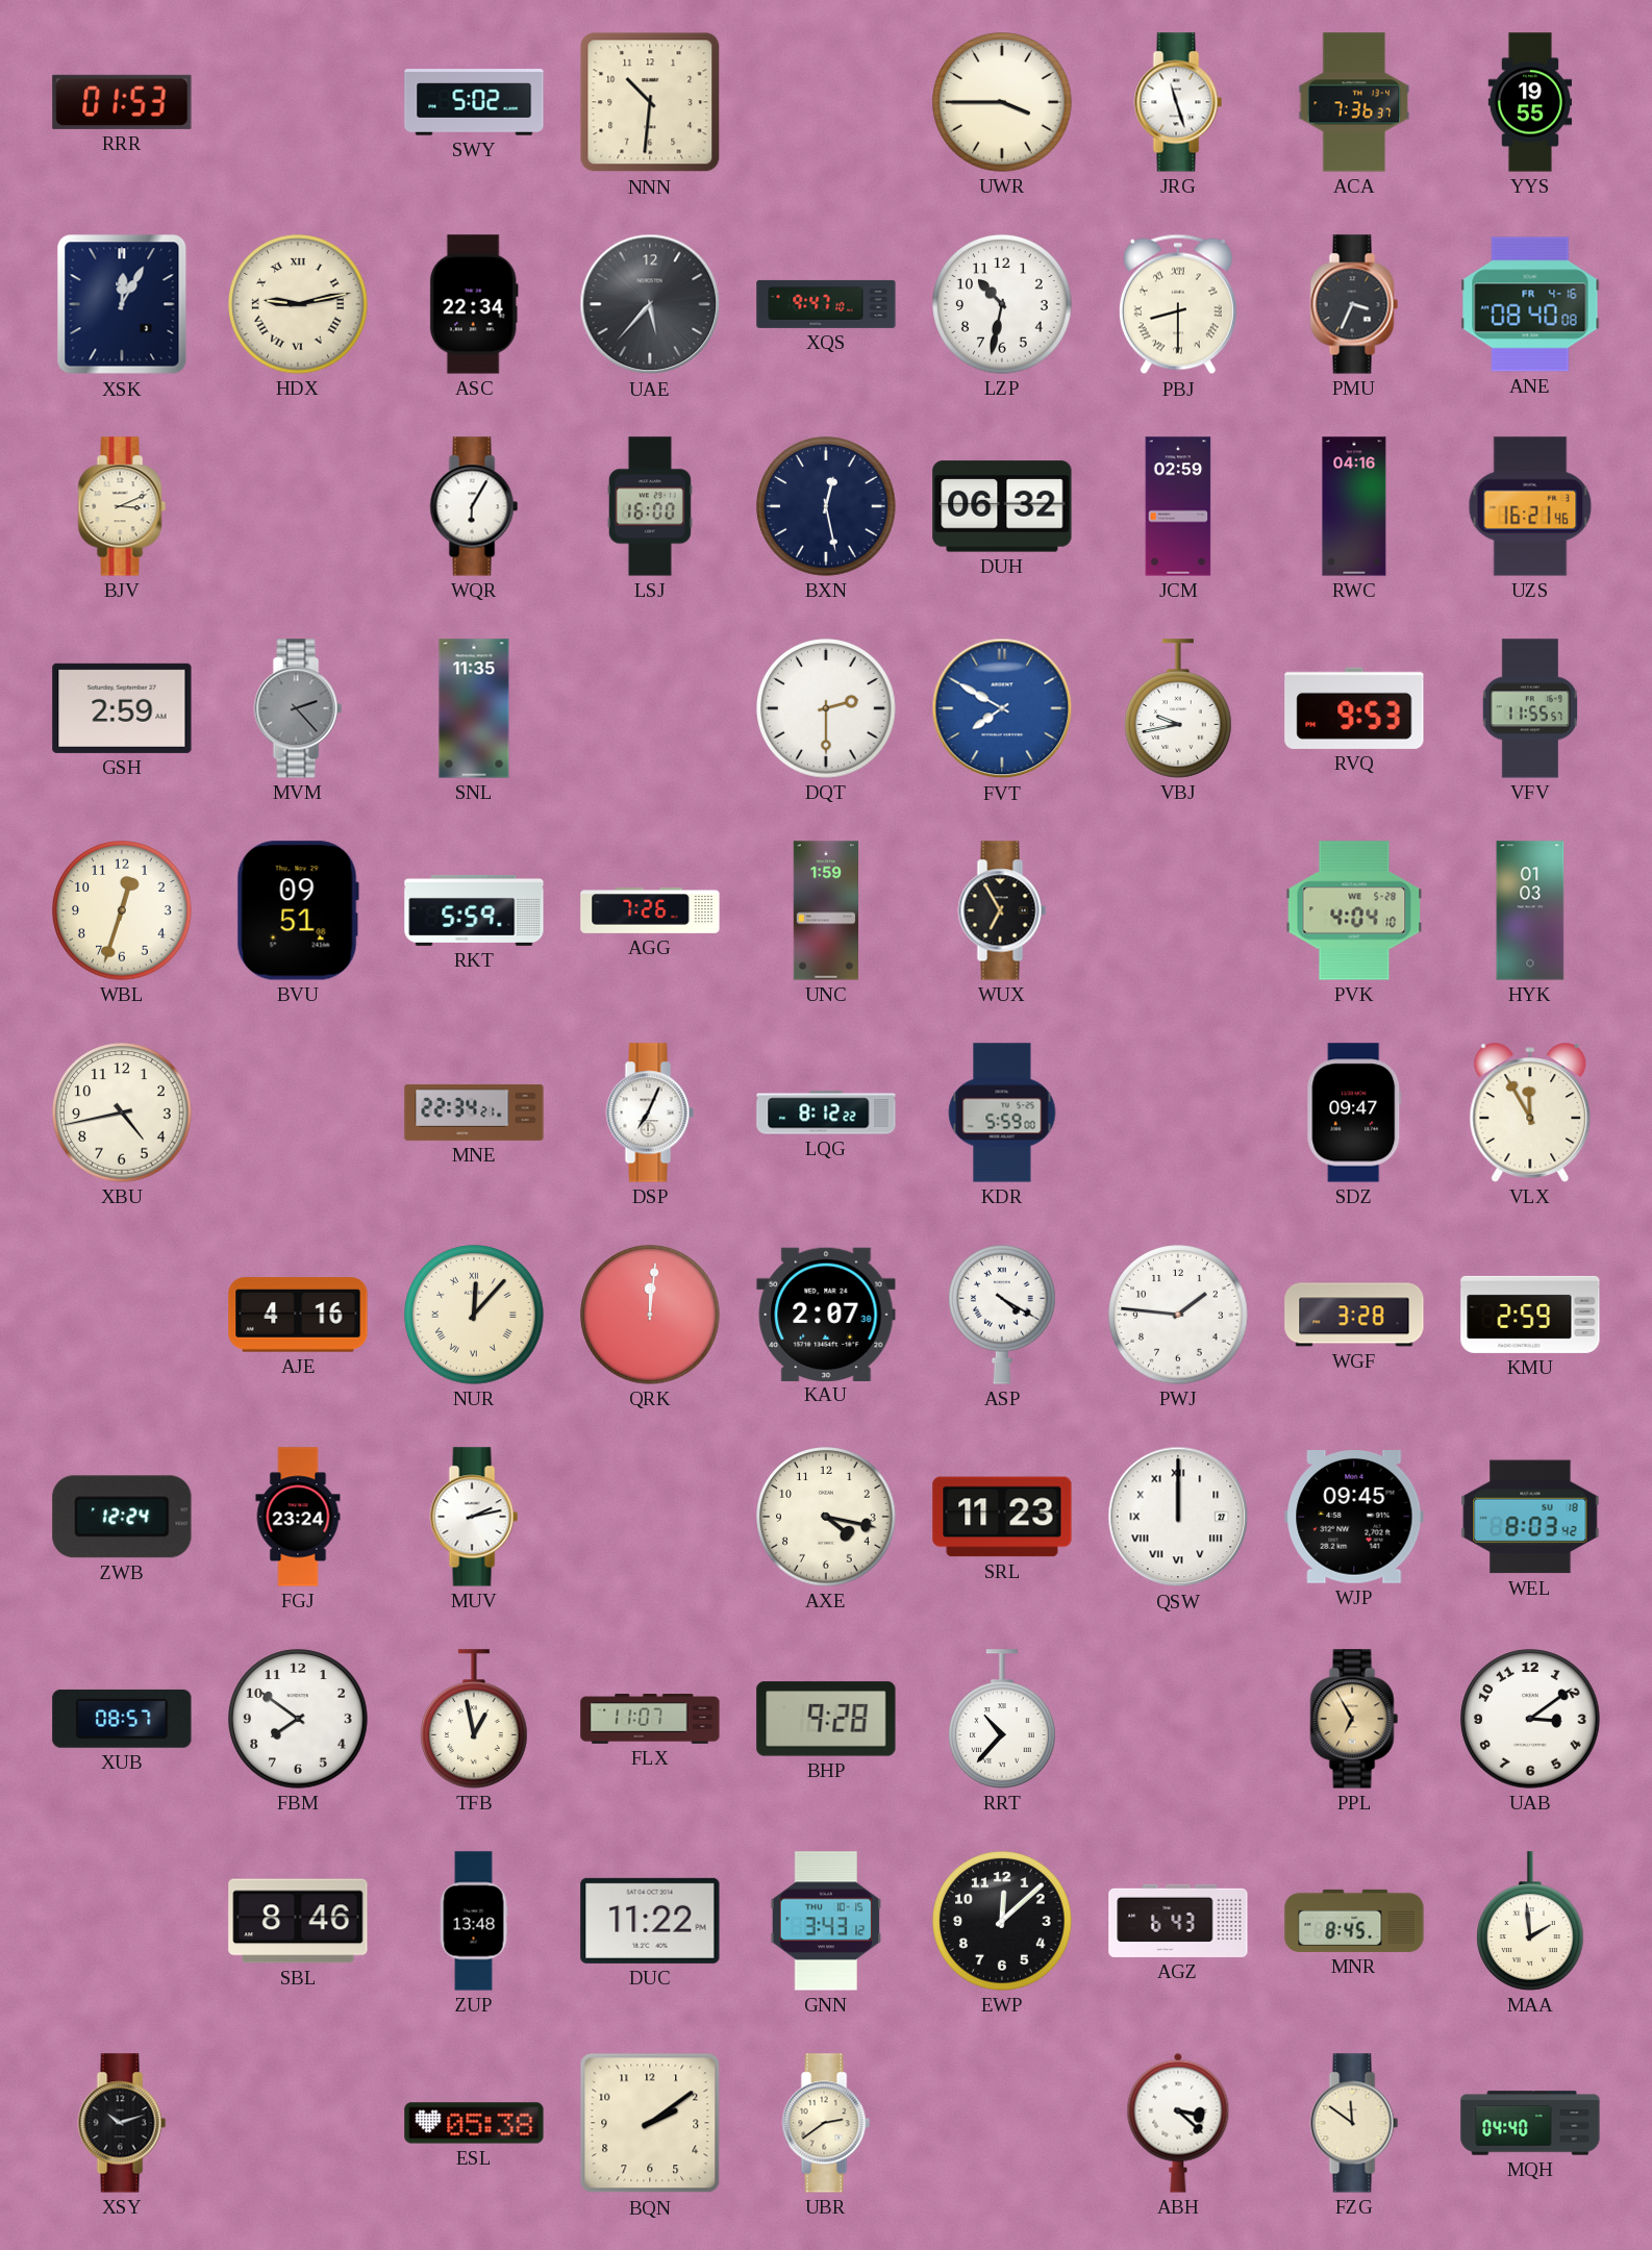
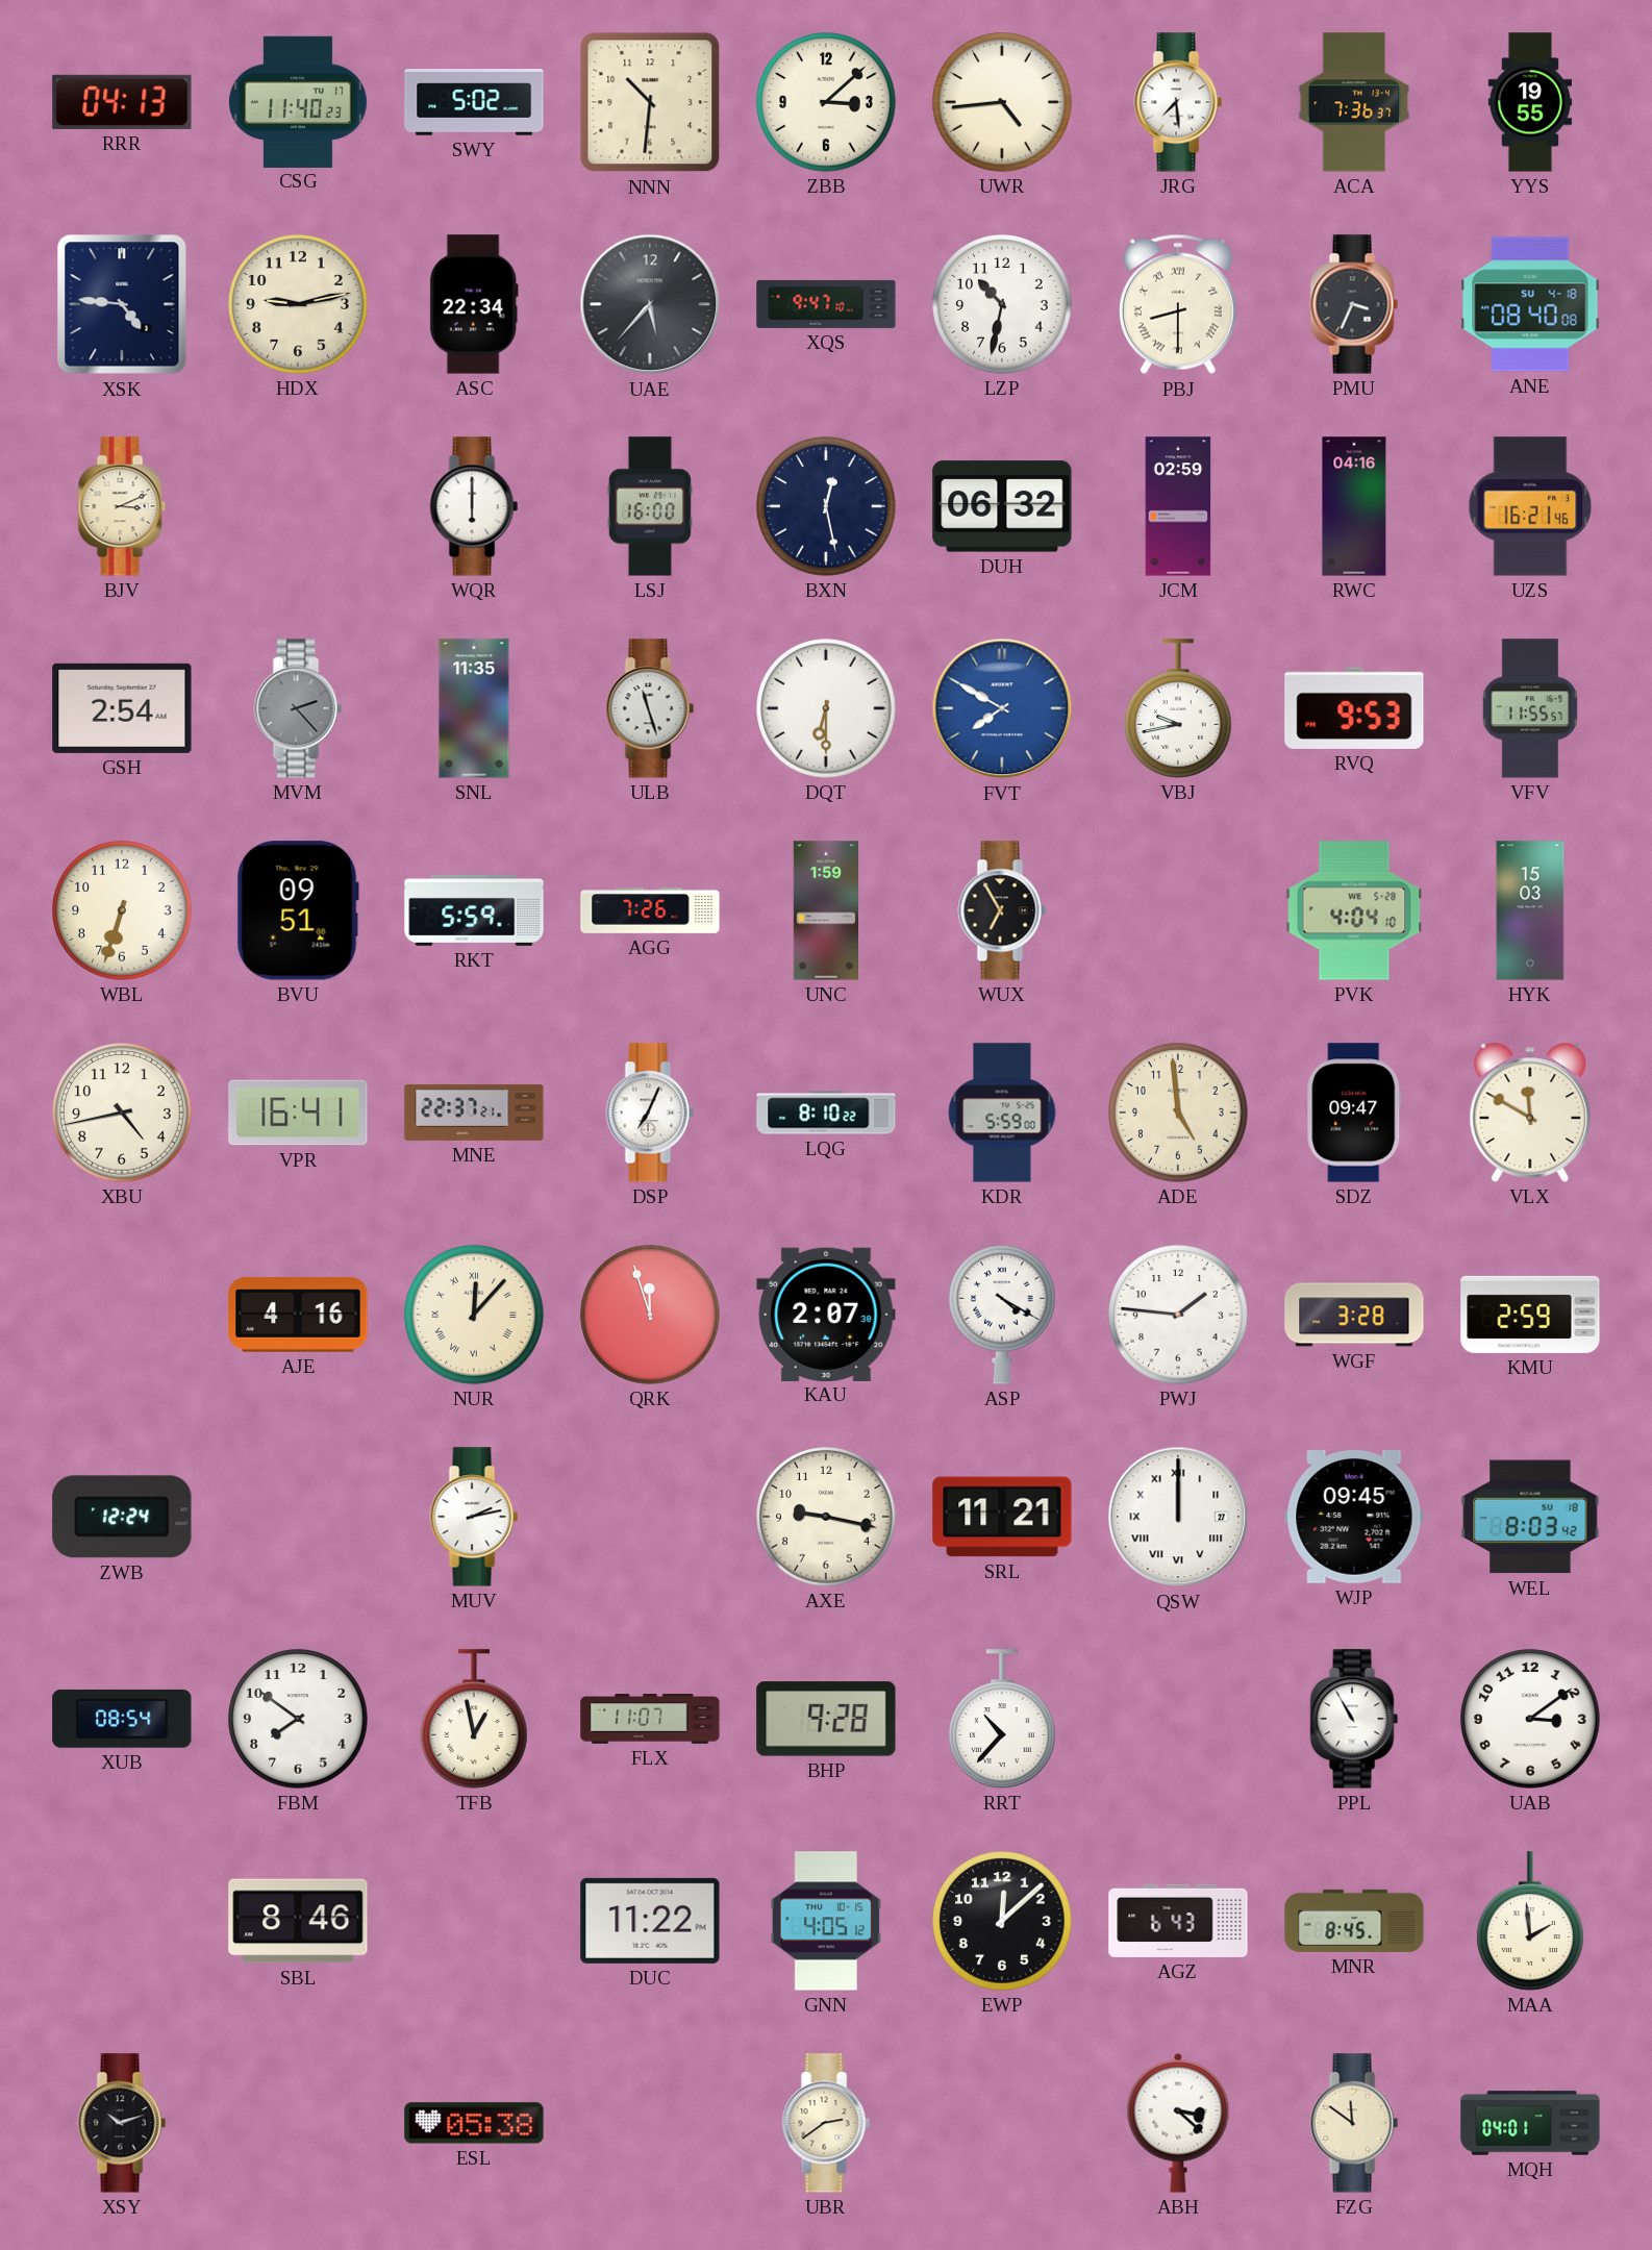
RRR: 01:53 -> 04:13 (122, 102)
CSG: none -> 11:40 (298, 101)
ZBB: none -> 3:08 (826, 102)
UWR: 3:45 -> 4:44 (1002, 102)
JRG: 11:27 -> 7:29 (1178, 102)
XSK: 12:05 -> 4:46 (122, 304)
HDX numerals: Roman -> Arabic (298, 304)
ANE date: FR 4-16 -> SU 4-18 (1530, 304)
WQR: 6:05 -> 6:00 (474, 506)
GSH: 2:59 -> 2:54 (122, 708)
ULB: none -> 11:27 (650, 708)
DQT: 2:30 -> 6:30 (826, 708)
WBL: 12:33 -> 6:33 (122, 910)
HYK: 01:03 -> 15:03 (1530, 910)
VPR: none -> 16:41 (298, 1112)
MNE: 22:34 -> 22:37 (474, 1112)
LQG: 8:12 -> 8:10 (826, 1112)
ADE: none -> 4:59 (1178, 1112)
VLX: 11:55 -> 11:50 (1530, 1112)
QRK: 12:01 -> 11:57 (650, 1315)
FGJ: 23:24 -> none (298, 1517)
AXE: 4:17 -> 9:17 (826, 1517)
SRL: 11:23 -> 11:21 (1002, 1517)
XUB: 08:57 -> 08:54 (122, 1719)
PPL: 6:55 -> 10:55 (1354, 1719)
PPL dial: champagne -> white (1354, 1719)
ZUP: 13:48 -> none (474, 1921)
GNN: 3:43 -> 4:05 (826, 1921)
BQN: 2:09 -> none (650, 2123)
MQH: 04:40 -> 04:01 (1530, 2123)
